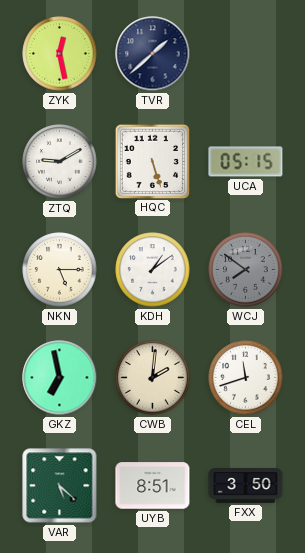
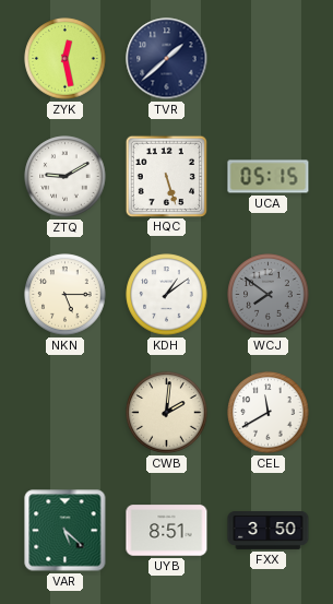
GKZ: 6:58 -> none (60, 378)
CEL: 11:42 -> 11:40 (269, 413)
